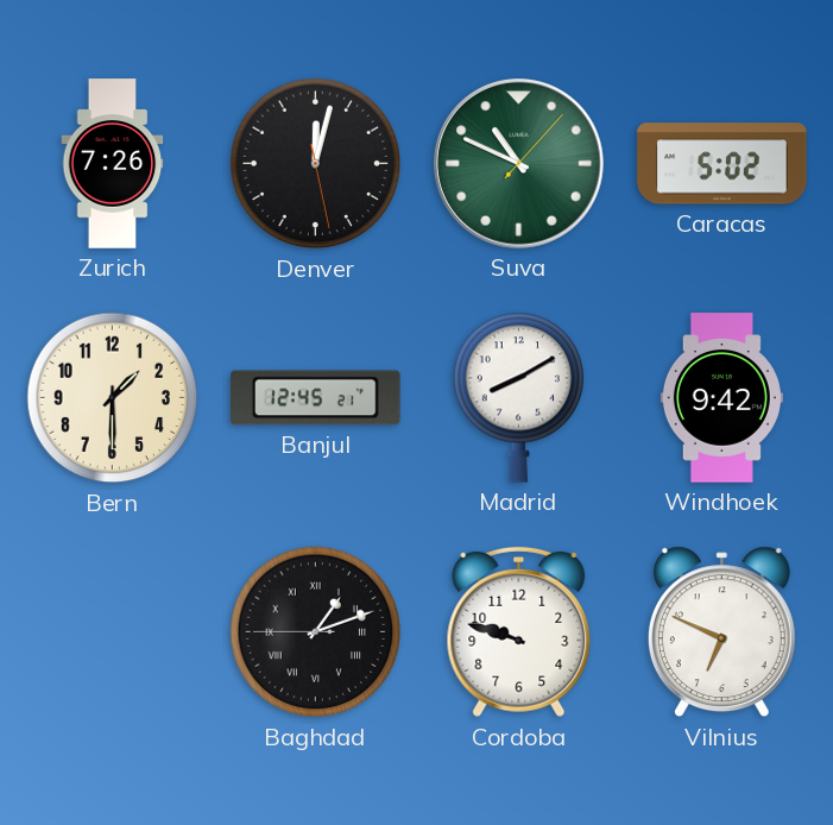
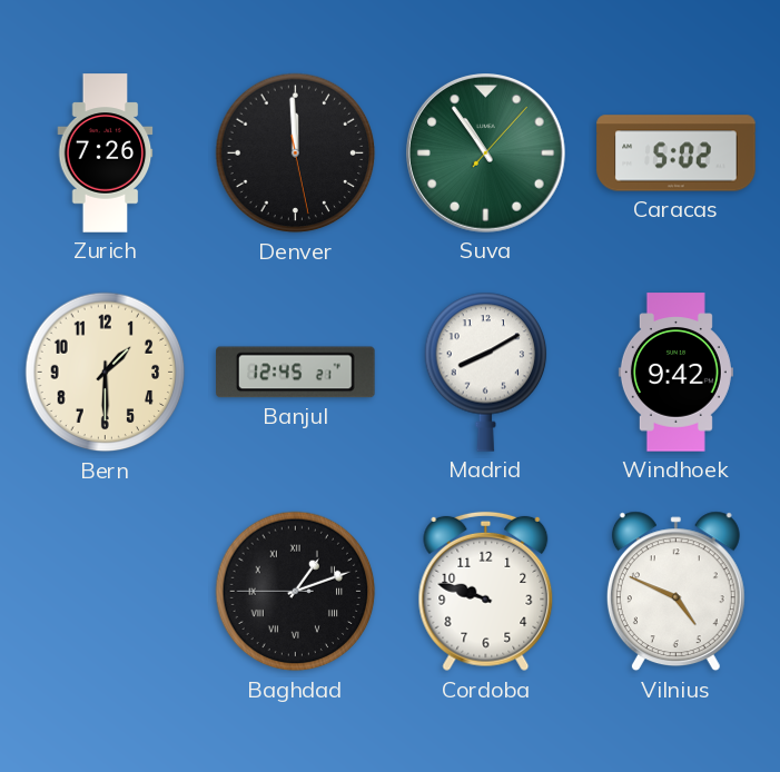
Denver: 12:02 -> 11:59 (296, 154)
Suva: 10:49 -> 10:54 (486, 154)
Vilnius: 6:49 -> 4:49 (675, 592)
